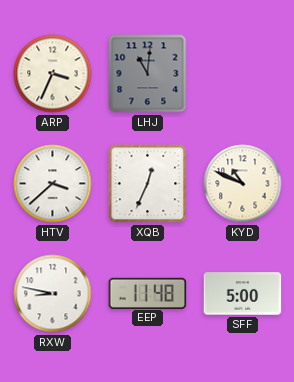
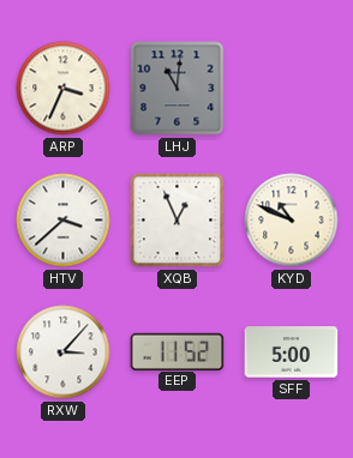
XQB: 12:34 -> 12:56 (178, 221)
RXW: 8:47 -> 3:07 (64, 352)
EEP: 11:48 -> 11:52 (178, 351)
